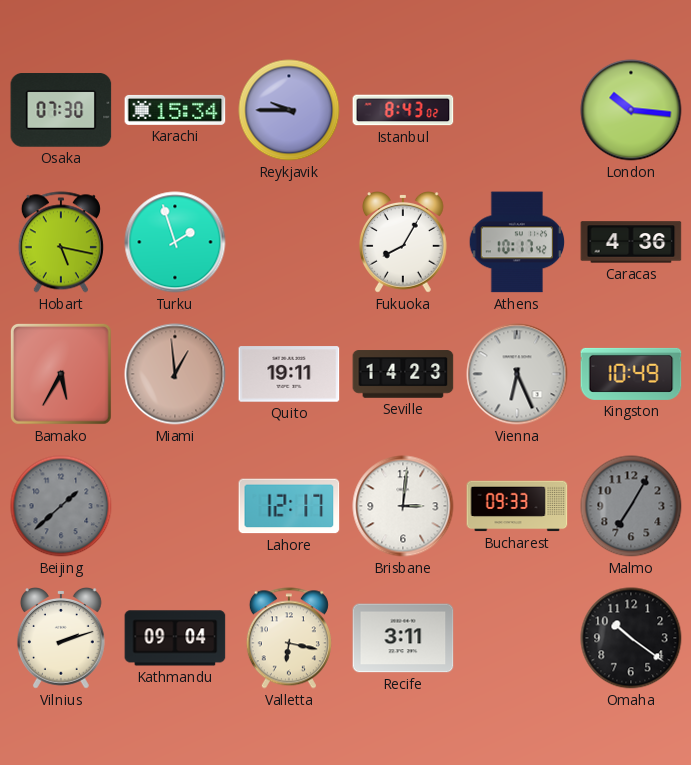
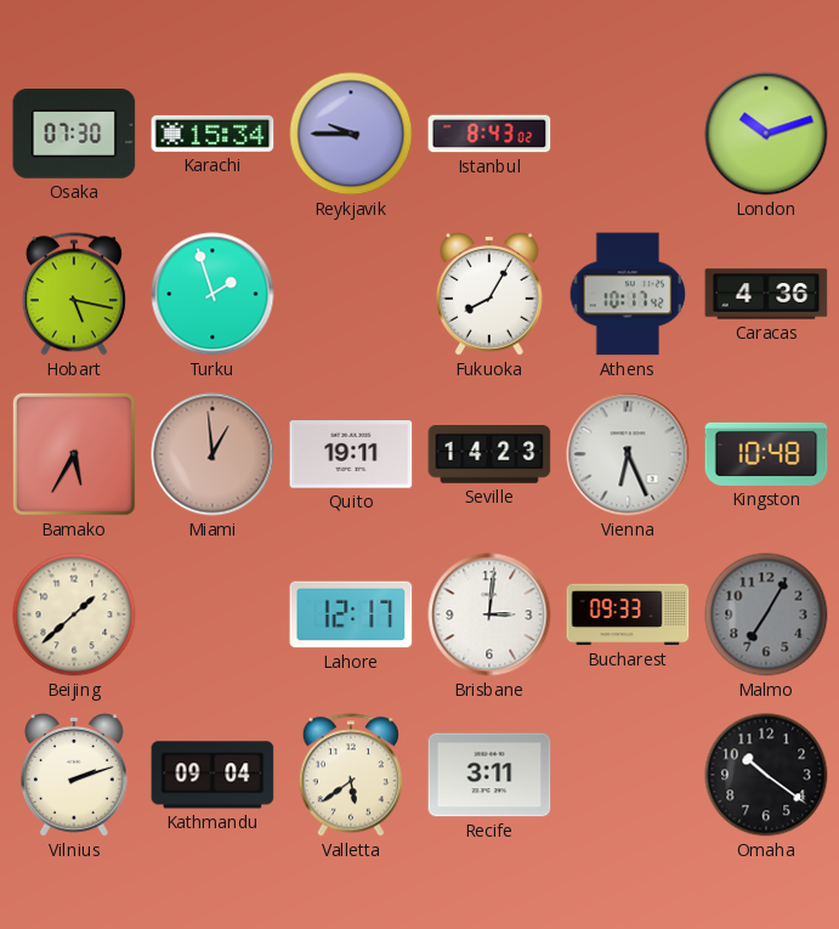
London: 10:16 -> 10:12 (766, 134)
Kingston: 10:49 -> 10:48 (766, 454)
Beijing dial: grey -> cream (74, 614)
Valletta: 6:17 -> 5:39 (351, 775)
